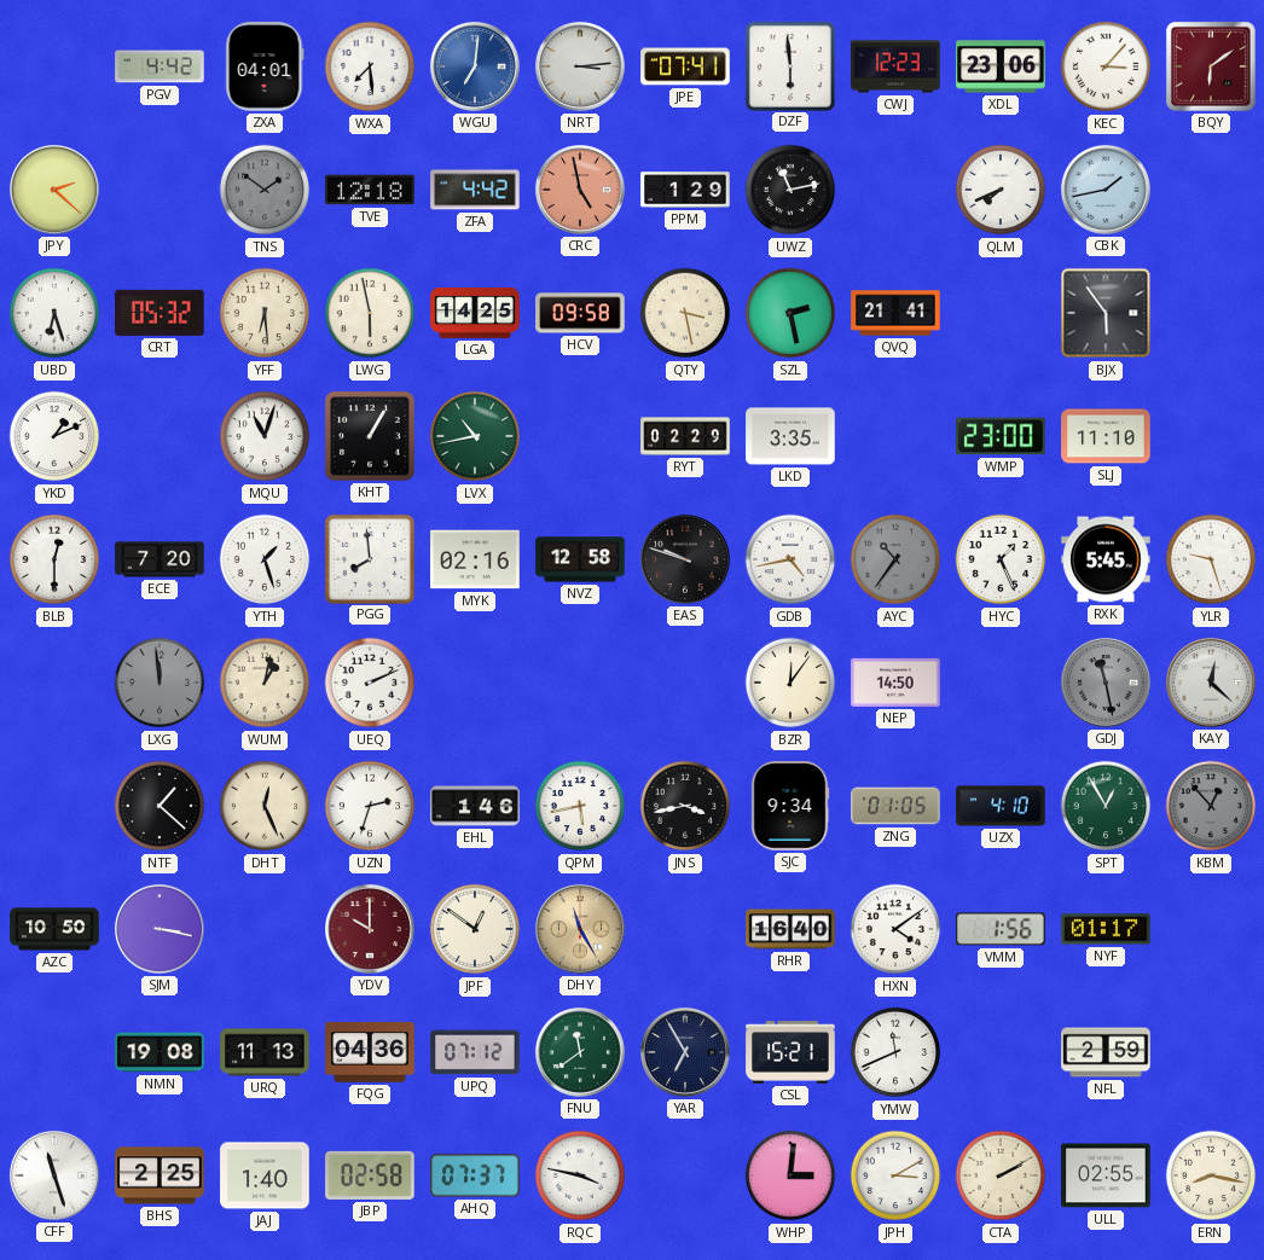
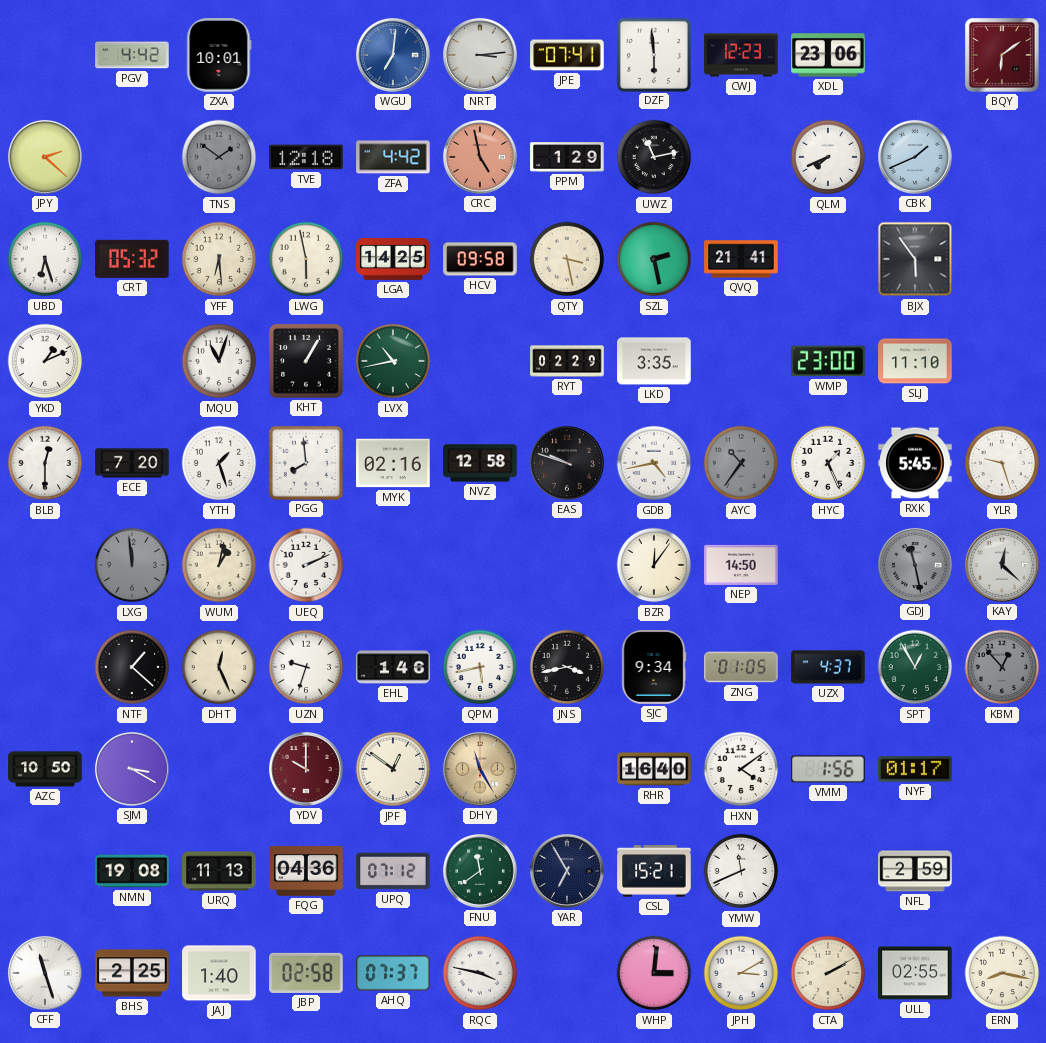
ZXA: 04:01 -> 10:01 (219, 55)
WXA: 7:29 -> none (370, 66)
KEC: 3:07 -> none (1106, 66)
CBK: 1:43 -> 1:41 (915, 157)
UZN: 2:33 -> 9:33 (306, 667)
UZX: 4:10 -> 4:37 (828, 667)
SJM: 3:17 -> 3:20 (132, 769)
